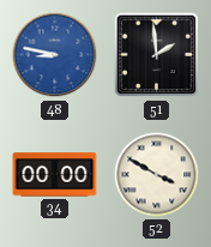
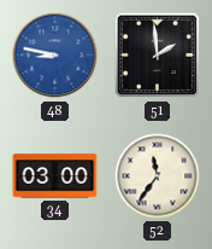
34: 00:00 -> 03:00 (55, 176)
52: 3:50 -> 11:36 (158, 176)
